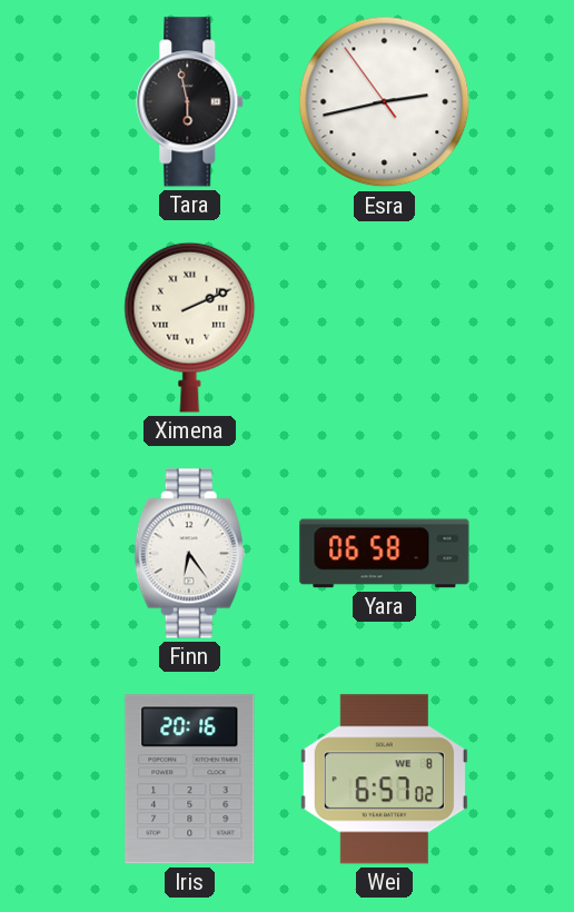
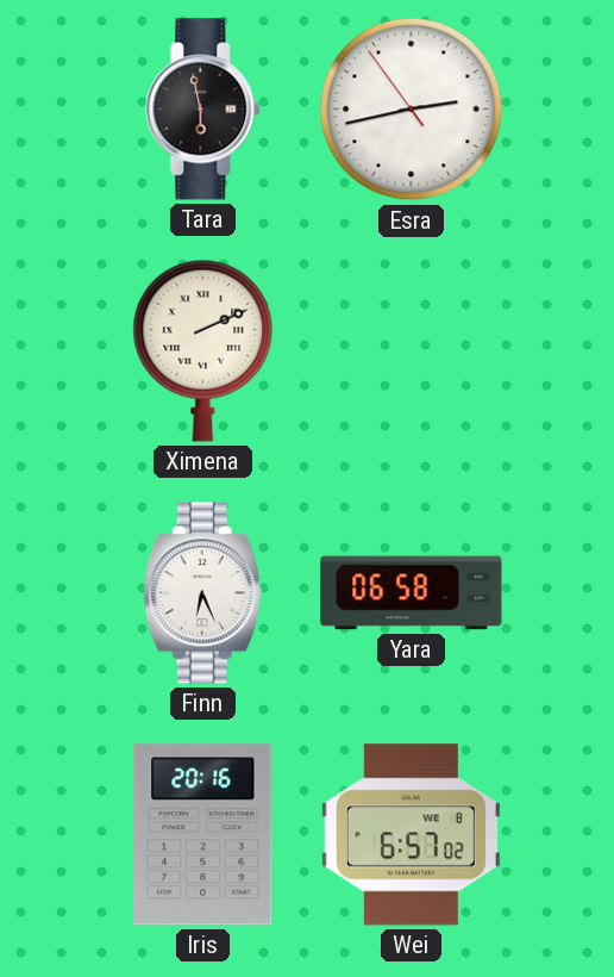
Finn: 6:24 -> 6:26 (202, 593)
